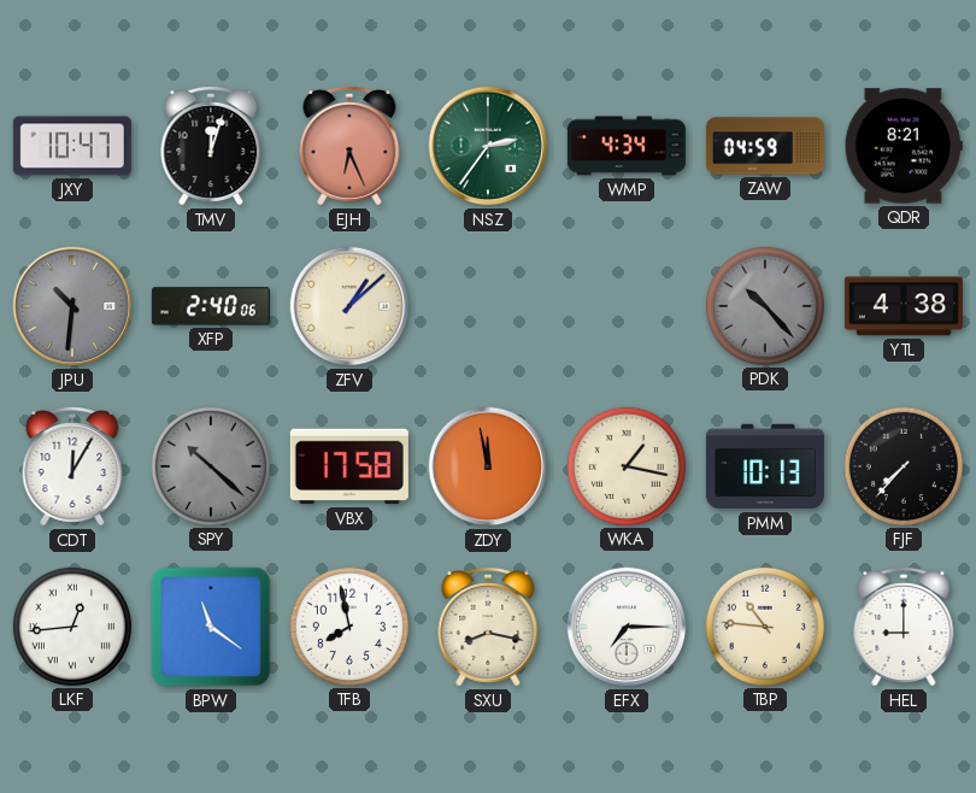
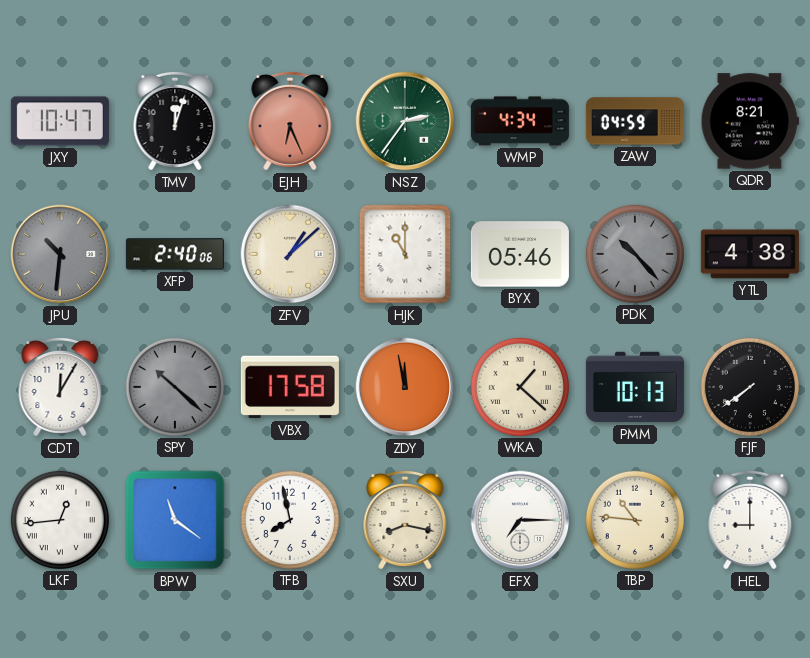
HJK: none -> 11:00 (405, 254)
BYX: none -> 05:46 (520, 254)
WKA: 1:17 -> 1:22 (520, 387)
FJF: 7:37 -> 7:39 (750, 387)
